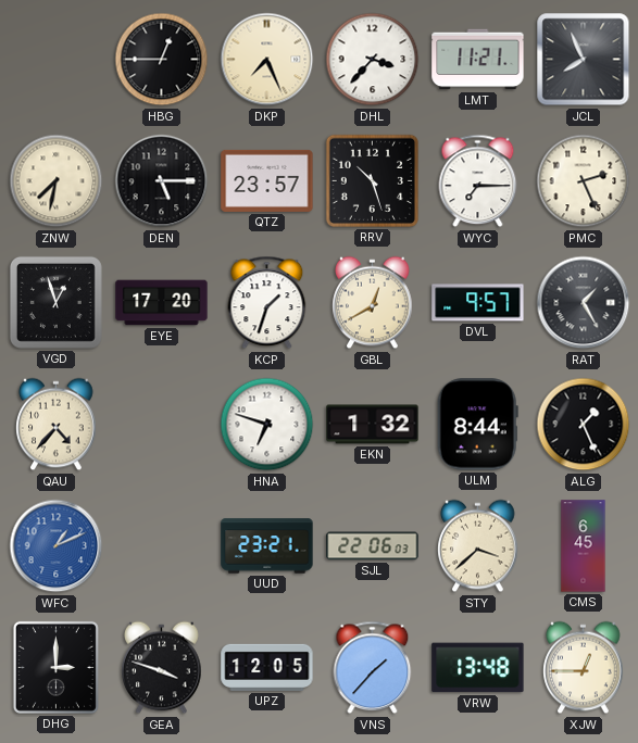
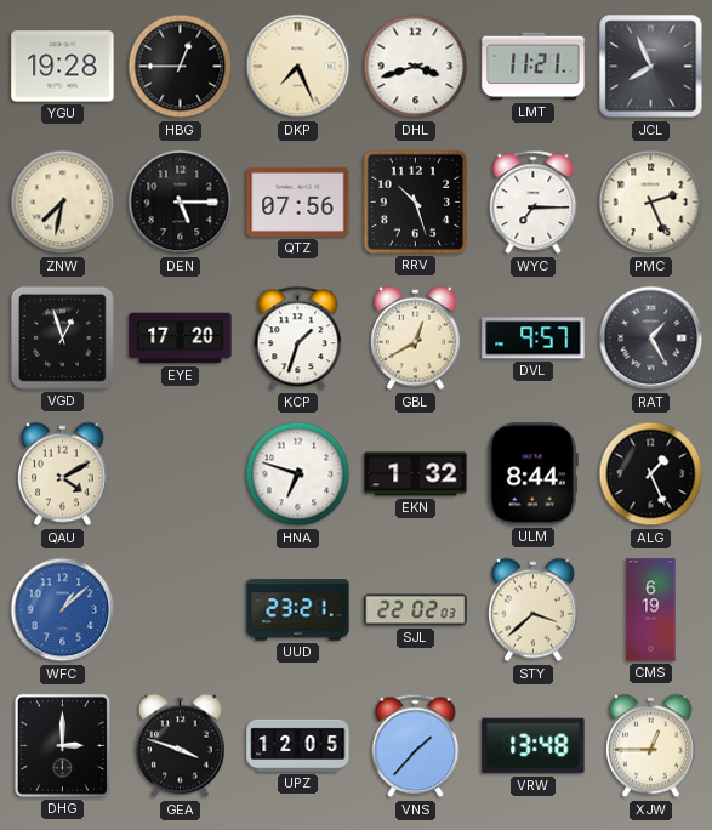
YGU: none -> 19:28 (63, 67)
DHL: 3:37 -> 3:42 (416, 67)
QTZ: 23:57 -> 07:56 (298, 201)
QAU: 4:37 -> 4:10 (63, 474)
WFC: 1:11 -> 1:08 (63, 610)
SJL: 22:06 -> 22:02 (416, 610)
CMS: 6:45 -> 6:19 (651, 610)
